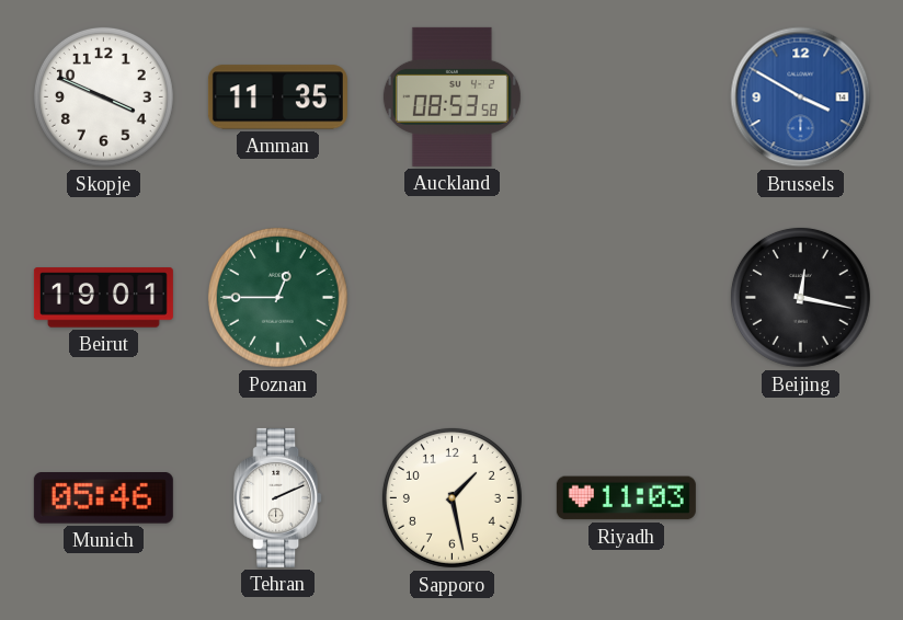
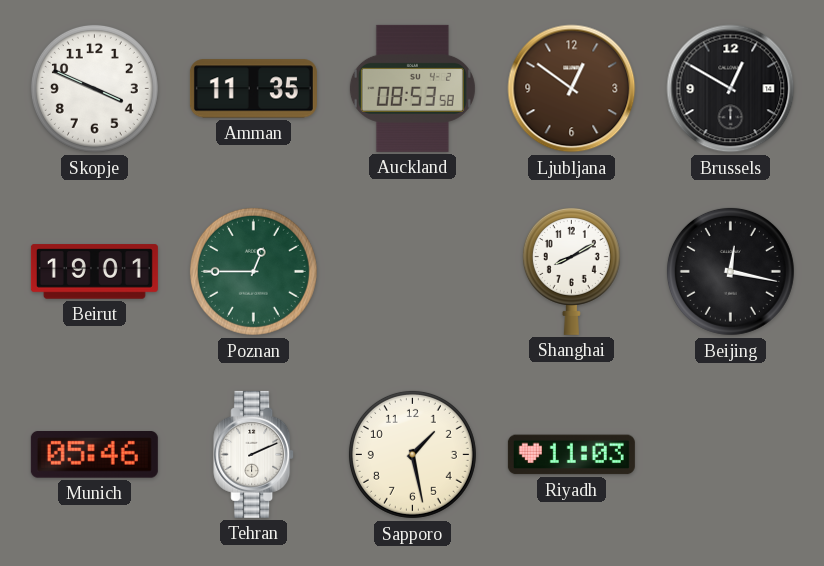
Ljubljana: none -> 12:51 (572, 89)
Brussels: 3:50 -> 12:50 (731, 89)
Brussels dial: blue -> black (731, 89)
Shanghai: none -> 8:10 (571, 271)
